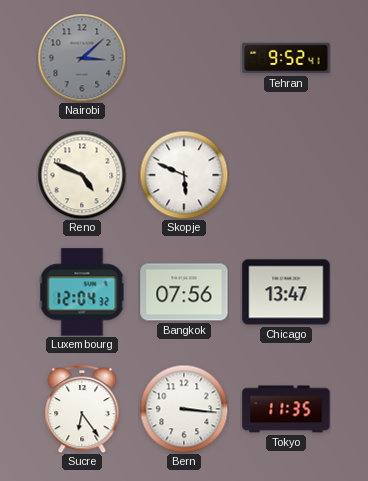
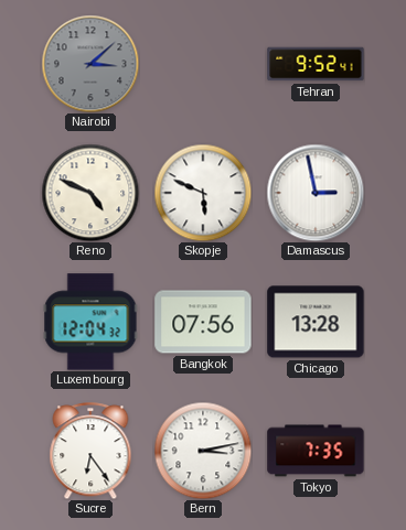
Damascus: none -> 2:58 (316, 193)
Chicago: 13:47 -> 13:28 (316, 322)
Bern: 3:16 -> 3:13 (203, 451)
Tokyo: 11:35 -> 7:35 (316, 451)
